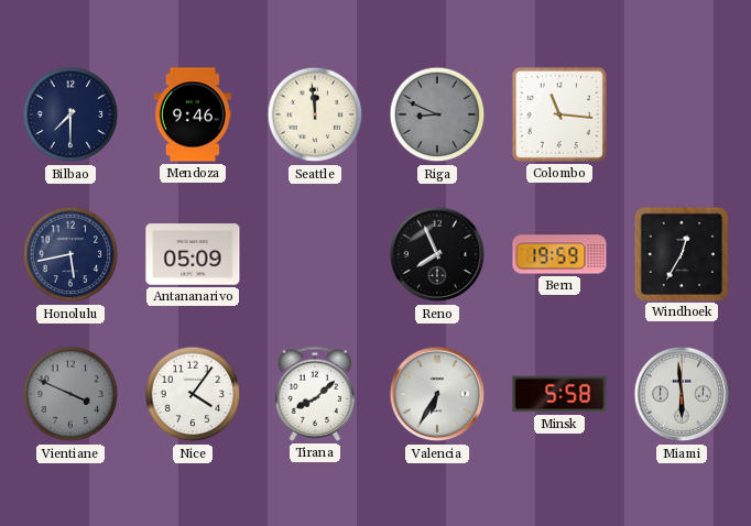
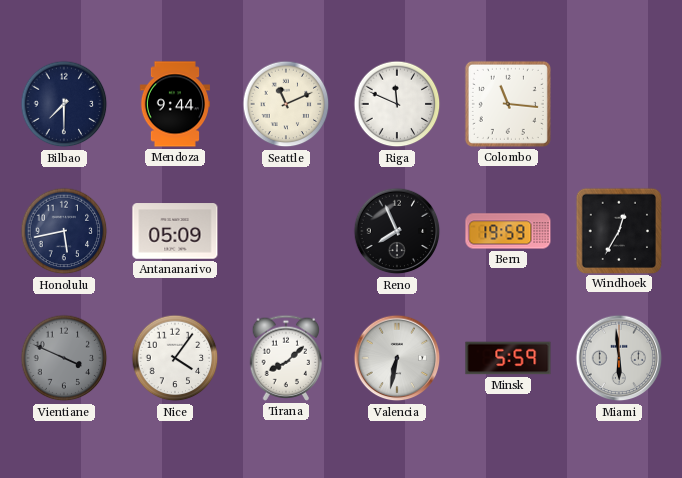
Mendoza: 9:46 -> 9:44 (175, 104)
Seattle: 11:59 -> 11:11 (286, 104)
Riga: 8:49 -> 11:49 (397, 104)
Riga dial: grey -> white (397, 104)
Valencia: 6:35 -> 6:32 (397, 358)
Minsk: 5:58 -> 5:59 (508, 358)
